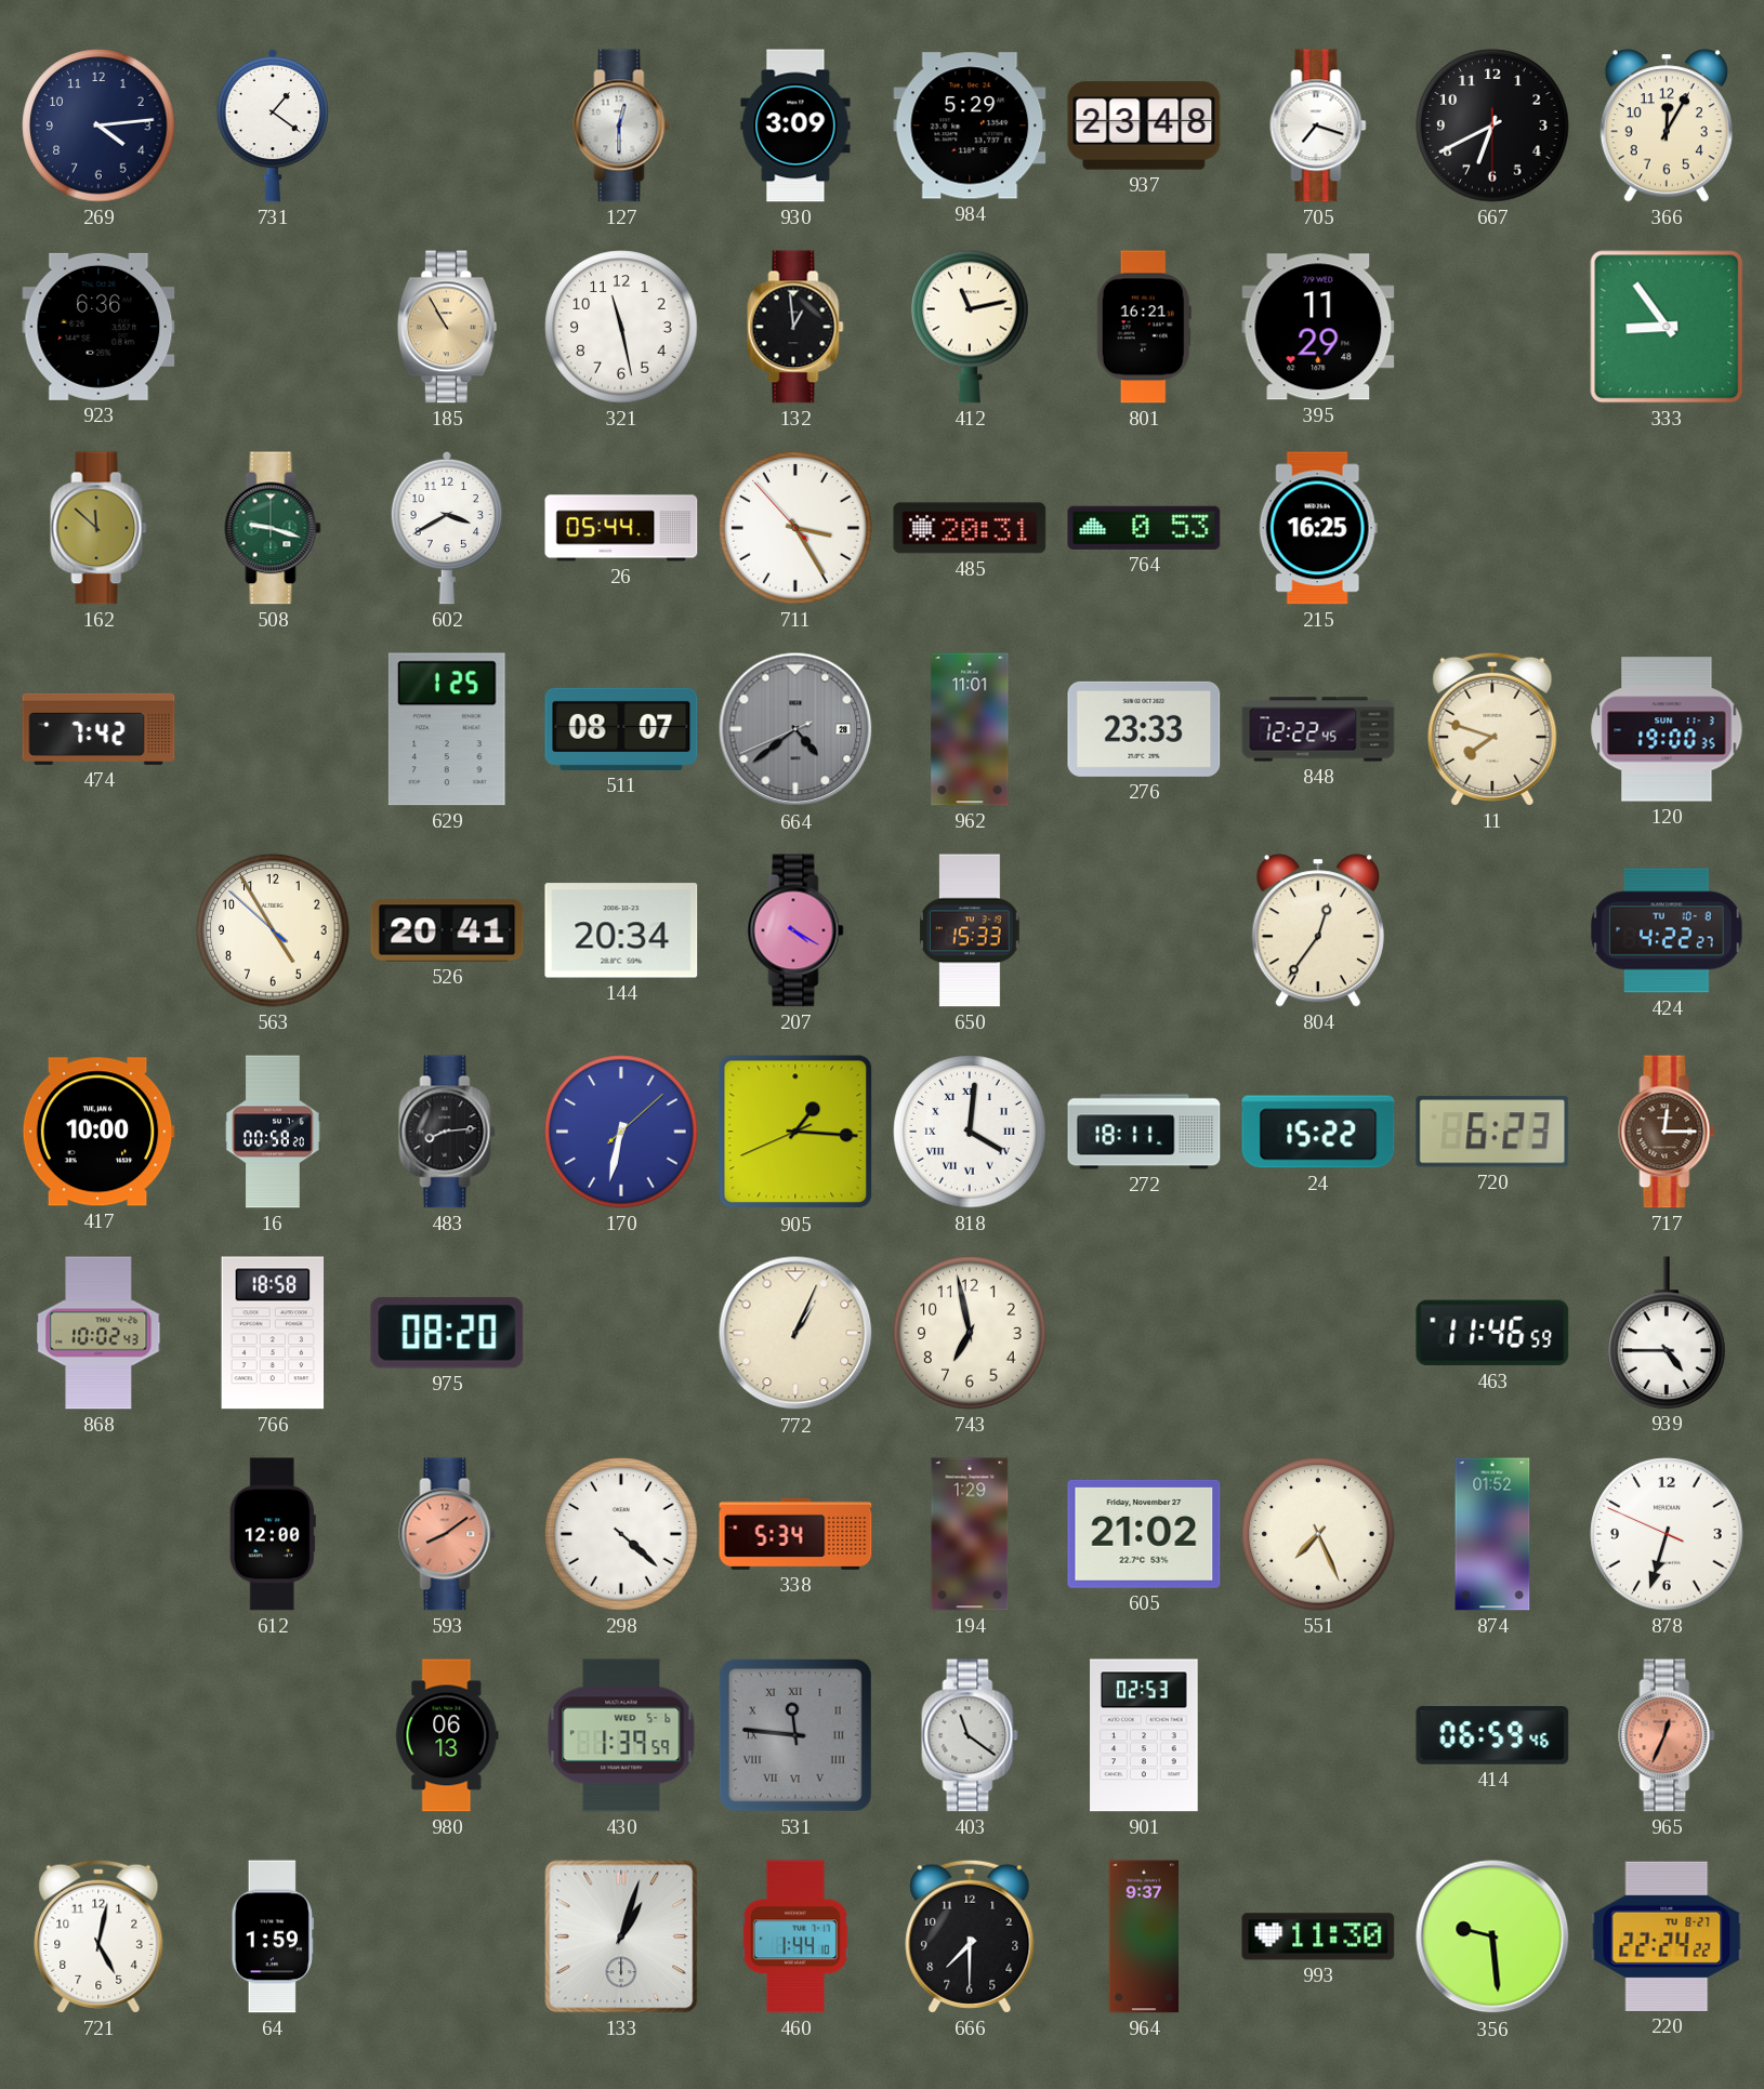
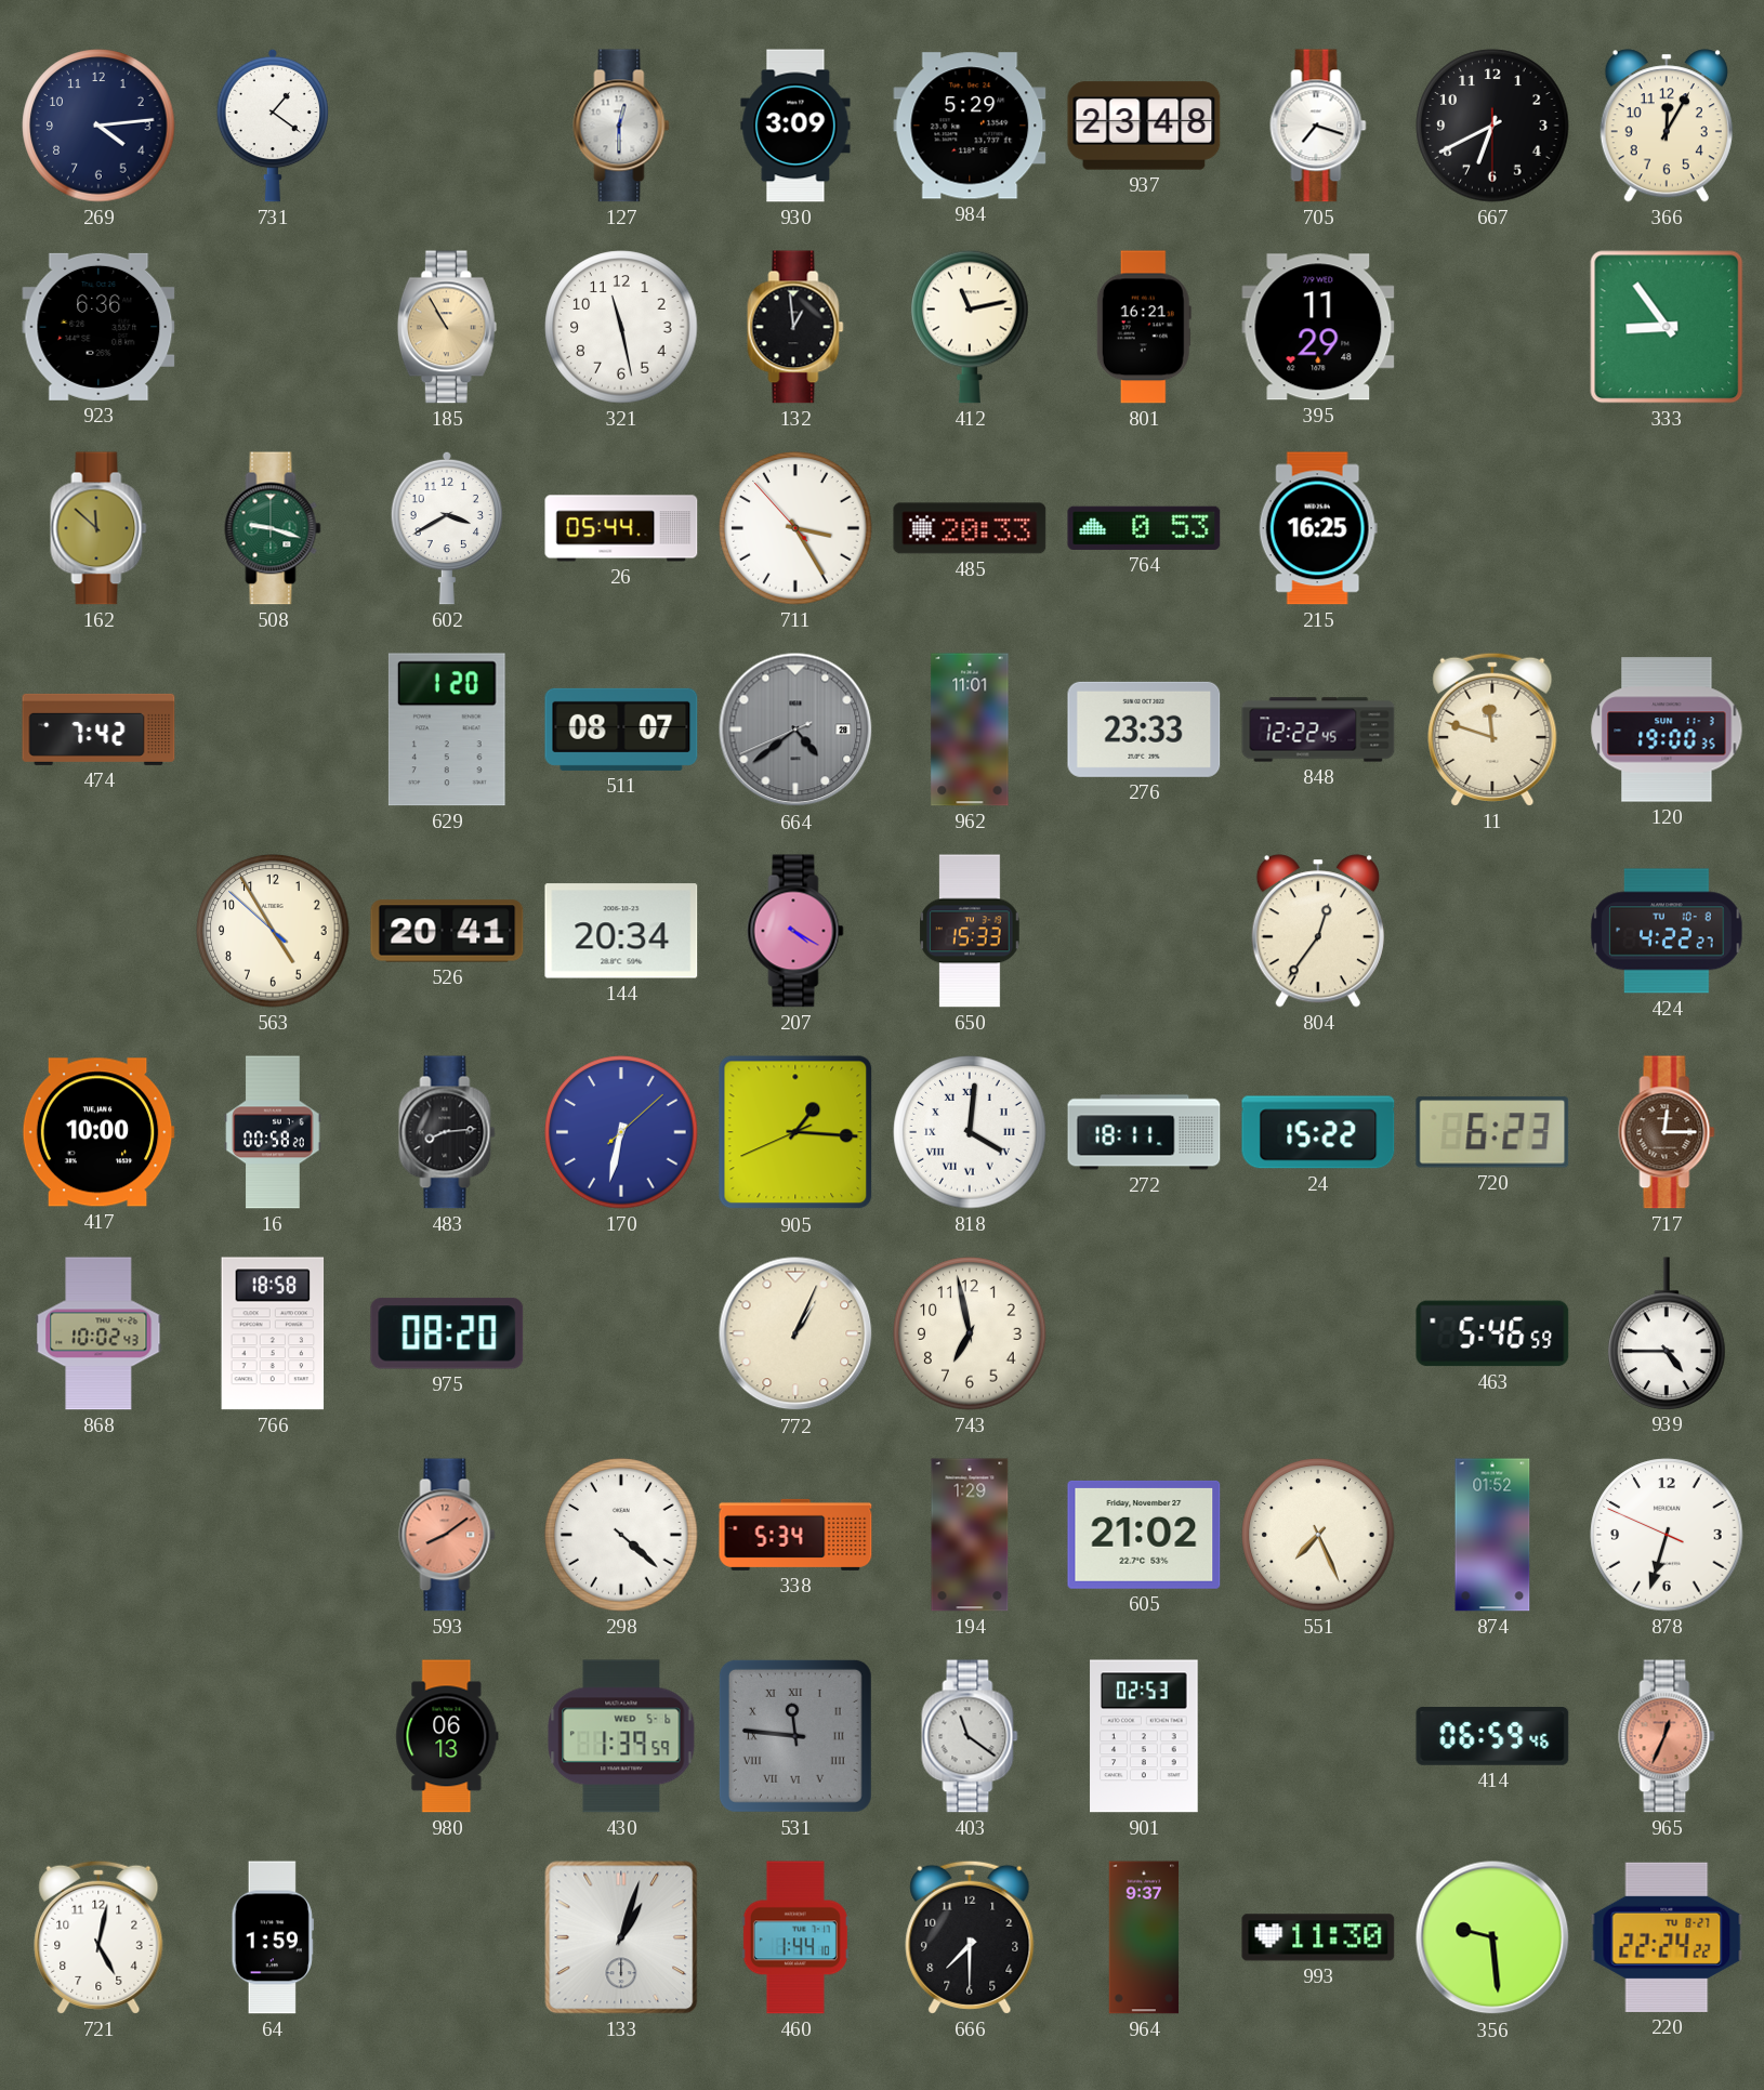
485: 20:31 -> 20:33 (970, 528)
629: 1:25 -> 1:20 (447, 729)
11: 7:48 -> 11:48 (1492, 729)
463: 11:46 -> 5:46 (1492, 1333)
612: 12:00 -> none (273, 1534)
